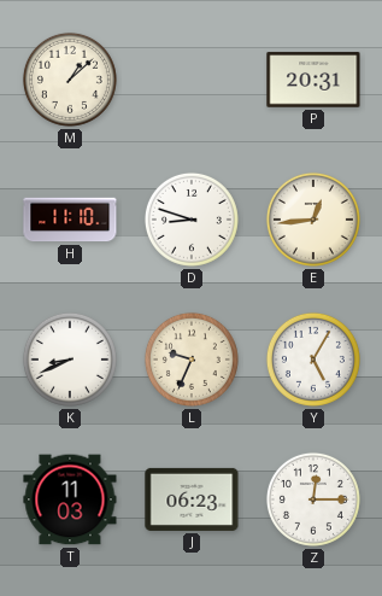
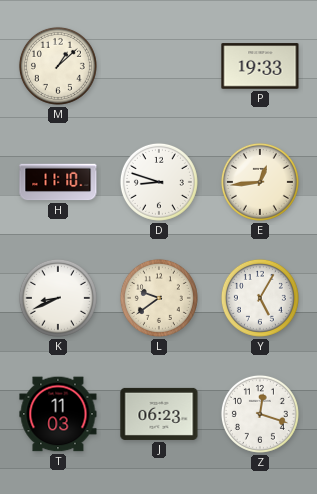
P: 20:31 -> 19:33 (260, 66)
L: 9:34 -> 9:39 (159, 298)
Z: 12:15 -> 12:18 (260, 414)
